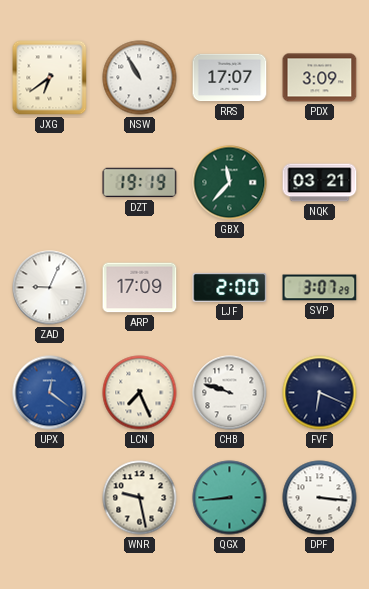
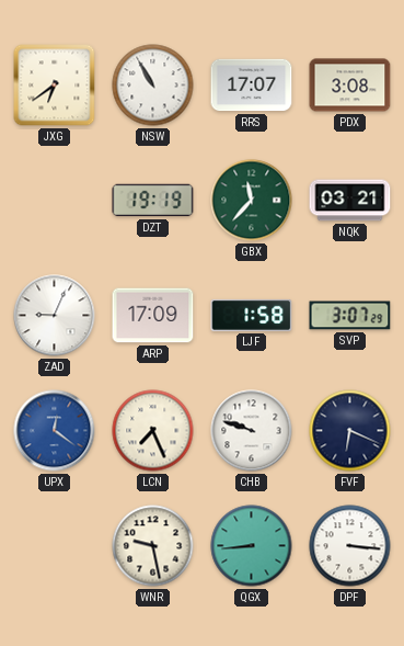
PDX: 3:09 -> 3:08 (350, 86)
LJF: 2:00 -> 1:58 (252, 315)
